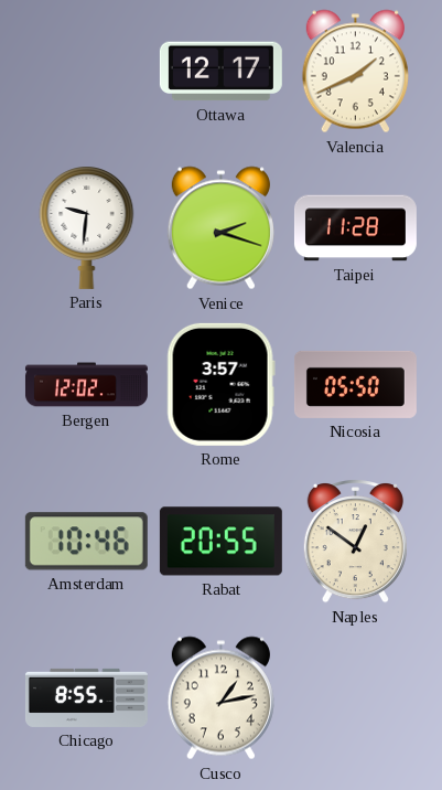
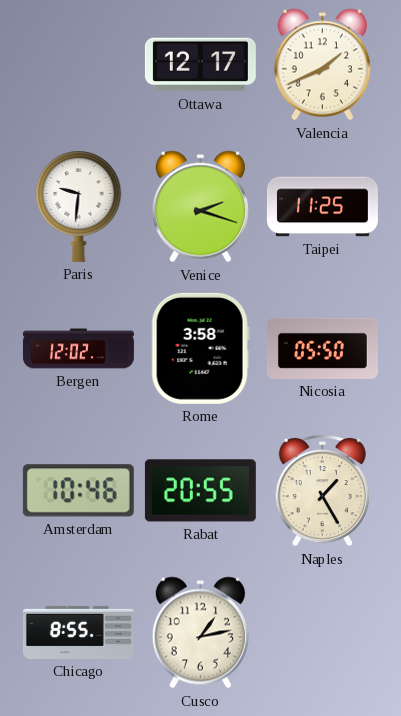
Taipei: 11:28 -> 11:25 (322, 207)
Rome: 3:57 -> 3:58 (200, 348)
Naples: 12:51 -> 1:25 (322, 491)
